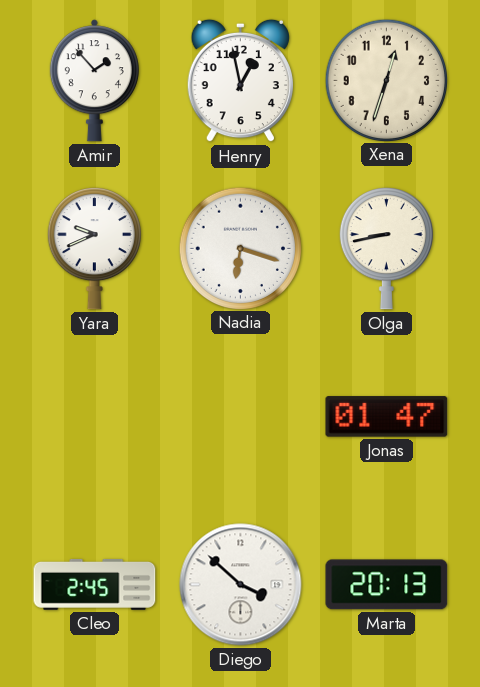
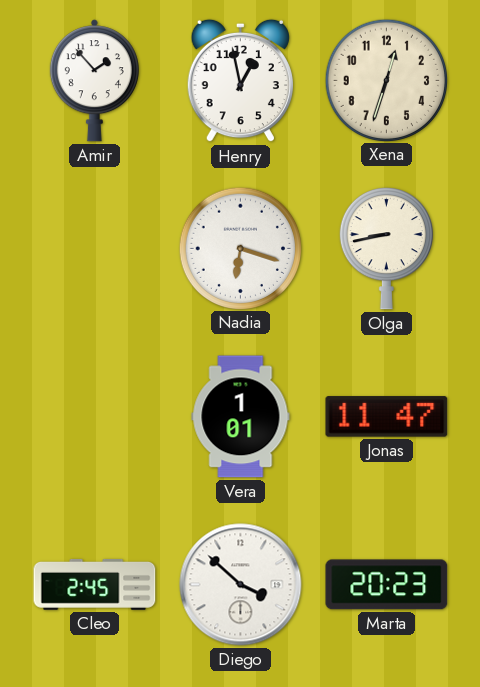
Yara: 9:41 -> none (94, 248)
Vera: none -> 1:01 (241, 417)
Jonas: 01:47 -> 11:47 (387, 417)
Marta: 20:13 -> 20:23 (387, 585)
